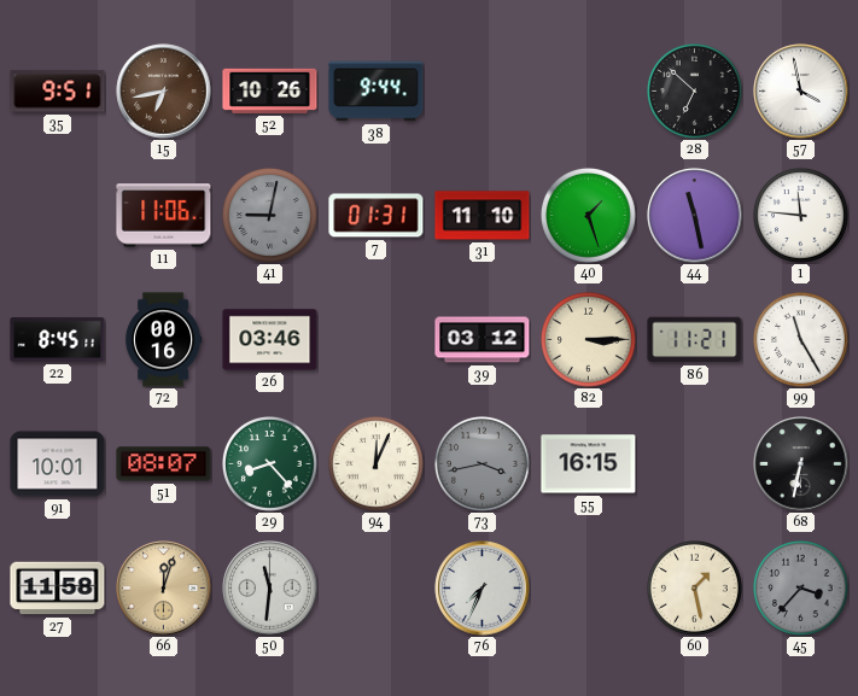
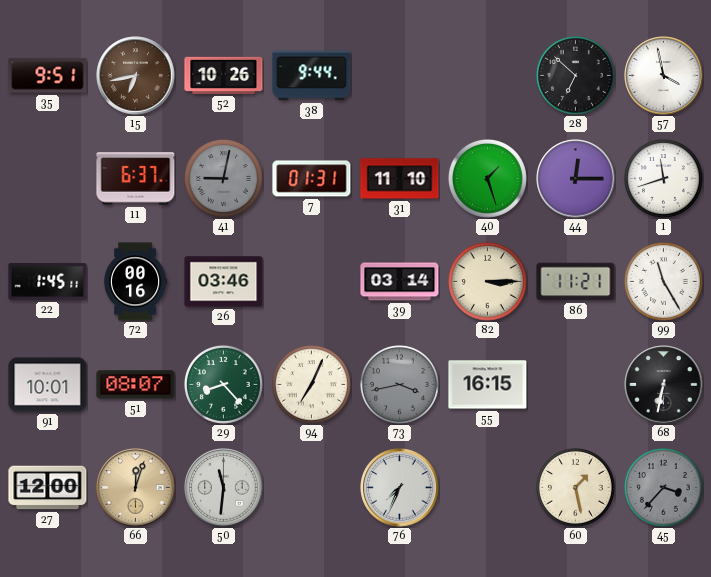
11: 11:06 -> 6:37 (136, 179)
44: 11:28 -> 12:15 (576, 179)
1: 11:46 -> 11:42 (663, 178)
22: 8:45 -> 1:45 (48, 282)
39: 03:12 -> 03:14 (400, 282)
94: 12:04 -> 7:04 (311, 384)
27: 11:58 -> 12:00 (48, 488)
